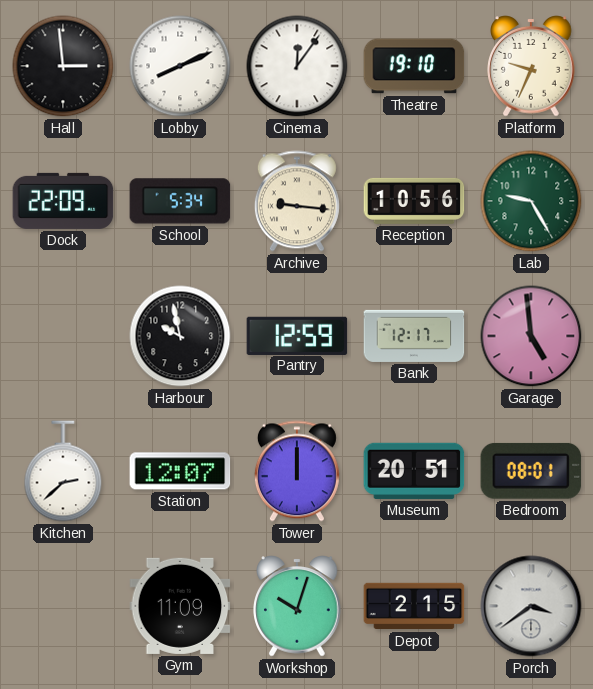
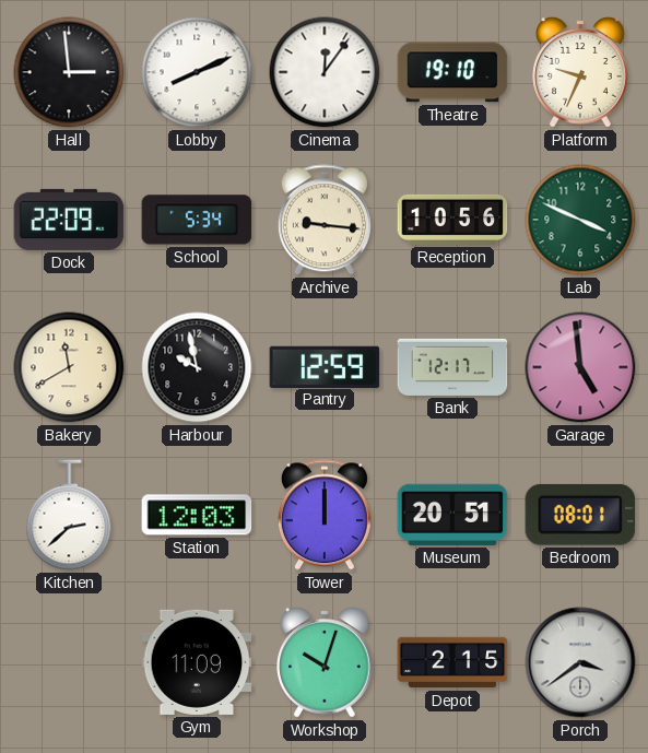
Lab: 9:25 -> 3:49 (580, 220)
Bakery: none -> 11:40 (69, 367)
Station: 12:07 -> 12:03 (197, 515)
